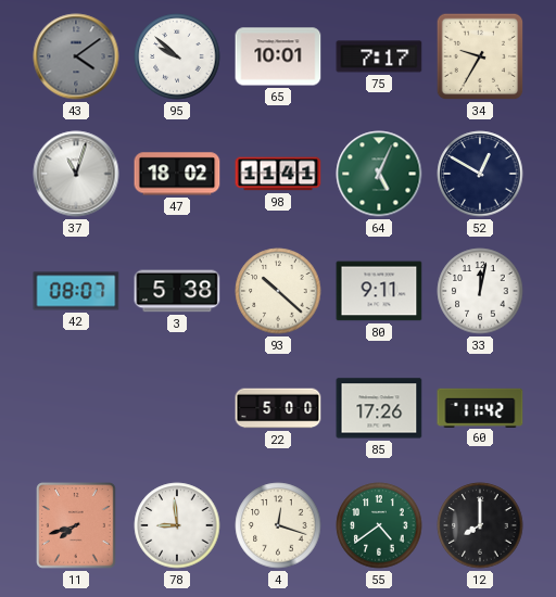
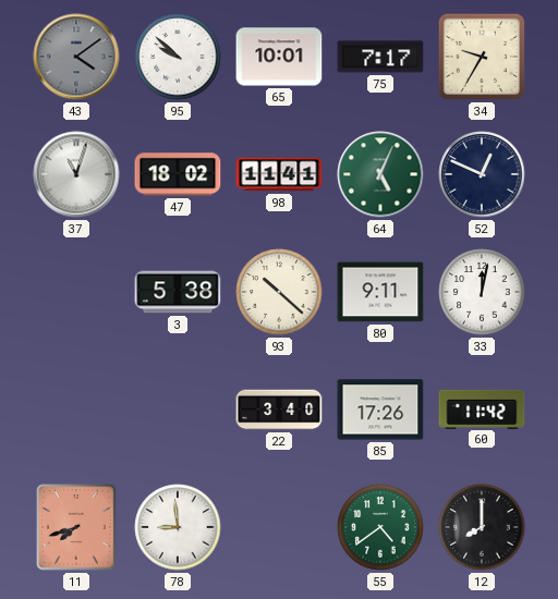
52: 12:50 -> 12:49 (482, 174)
42: 08:07 -> none (76, 291)
22: 5:00 -> 3:40 (279, 409)
4: 12:18 -> none (278, 525)
